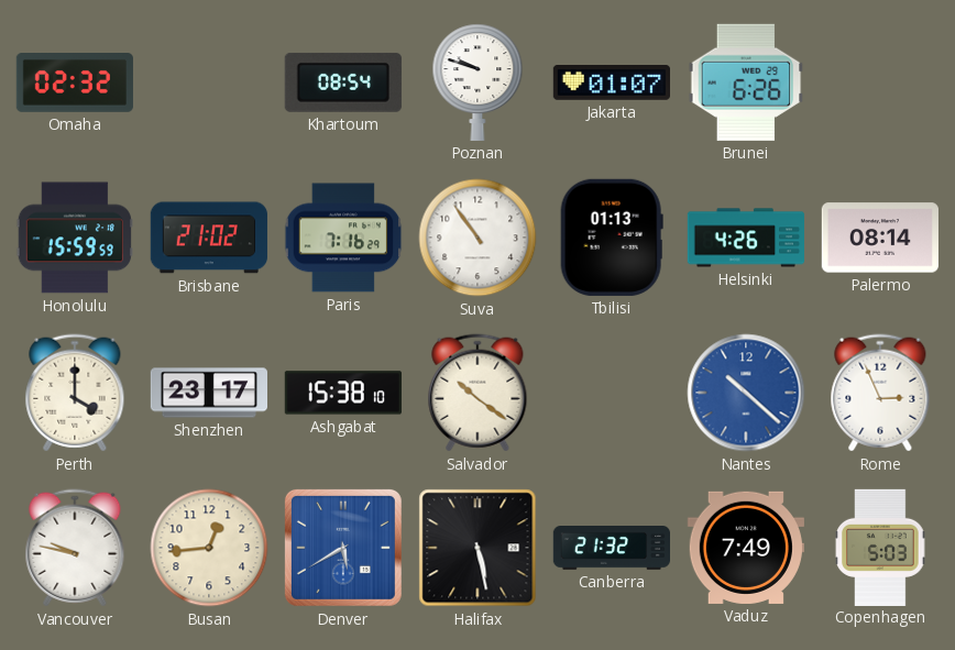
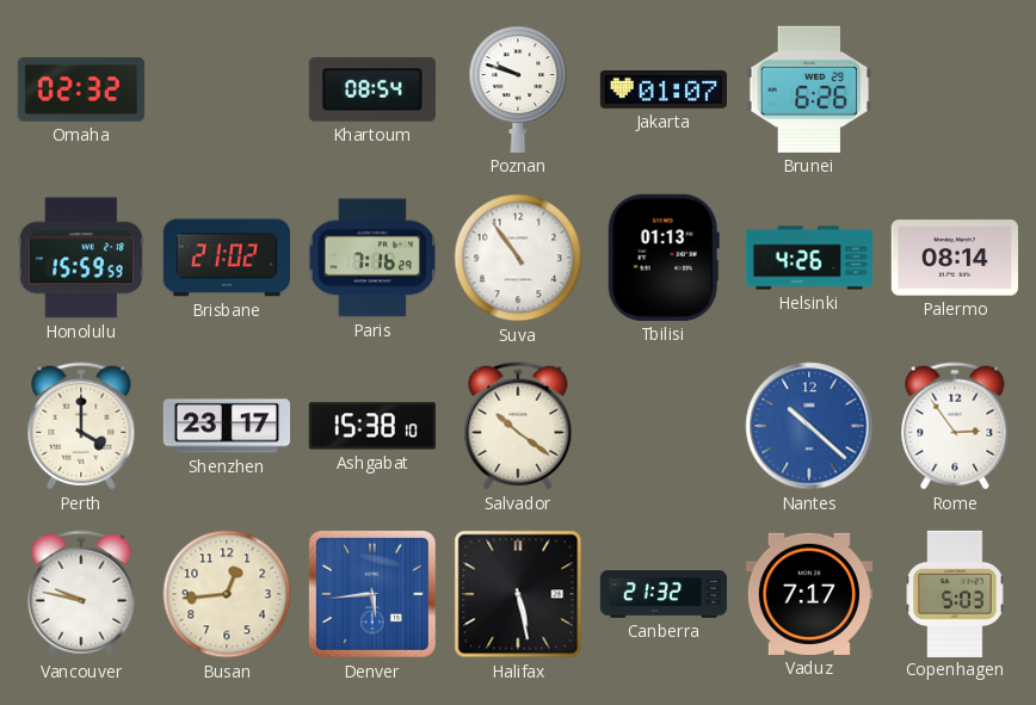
Rome: 2:56 -> 2:54 (955, 426)
Denver: 5:40 -> 5:44 (372, 594)
Vaduz: 7:49 -> 7:17 (809, 594)
